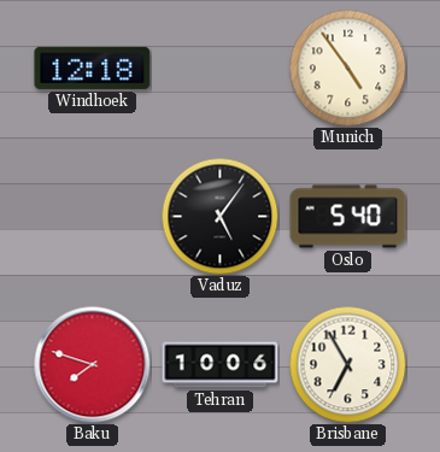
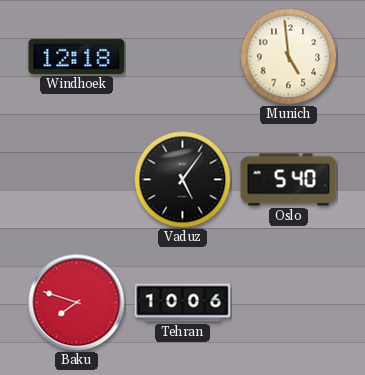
Munich: 4:54 -> 4:59 (288, 56)
Brisbane: 6:55 -> none (347, 364)
